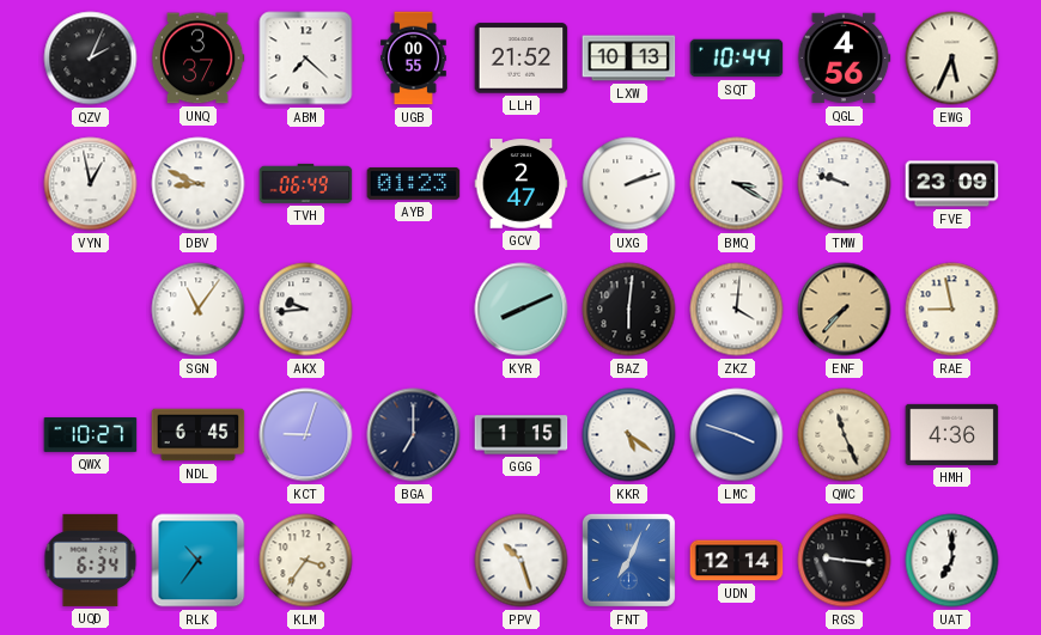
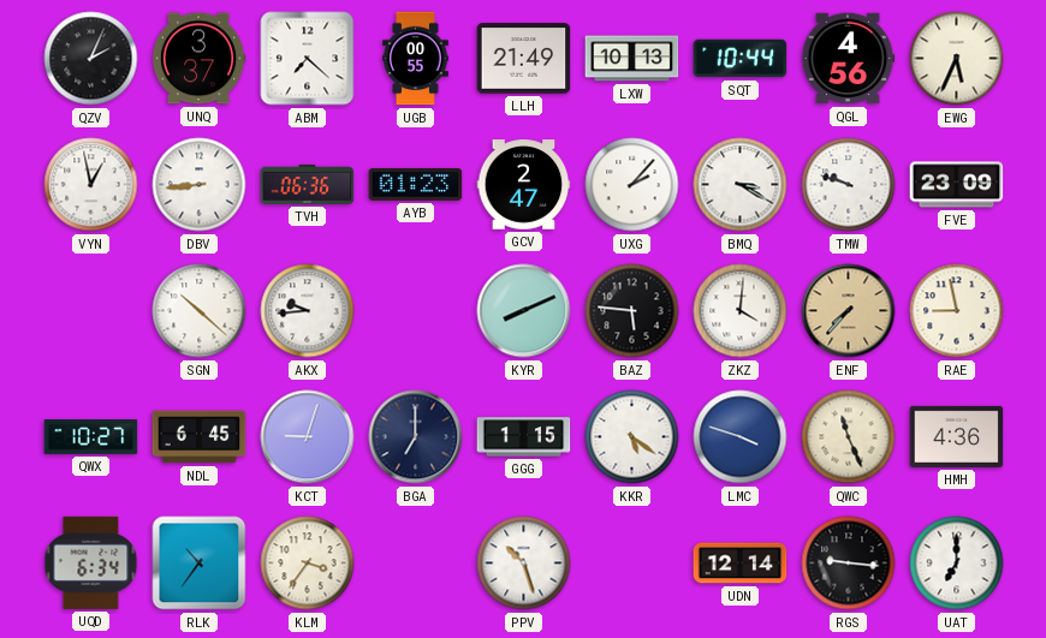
LLH: 21:52 -> 21:49 (524, 59)
DBV: 8:49 -> 8:44 (200, 185)
TVH: 06:49 -> 06:36 (308, 184)
UXG: 2:12 -> 2:07 (632, 185)
SGN: 11:06 -> 10:22 (200, 311)
BAZ: 6:01 -> 5:46 (632, 311)
FNT: 7:04 -> none (628, 560)
